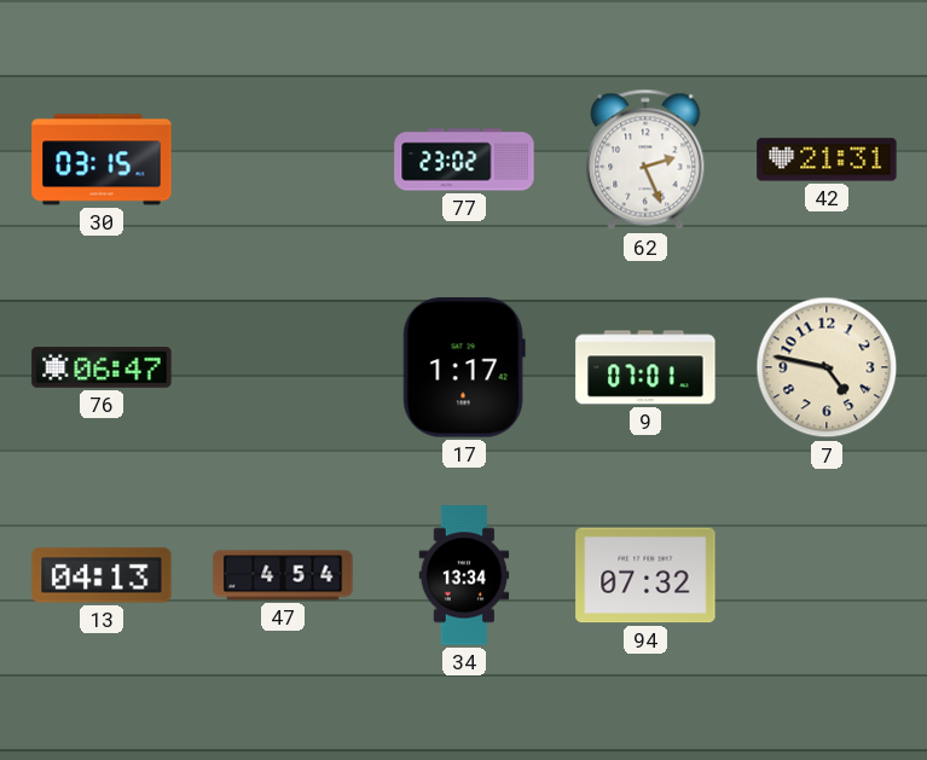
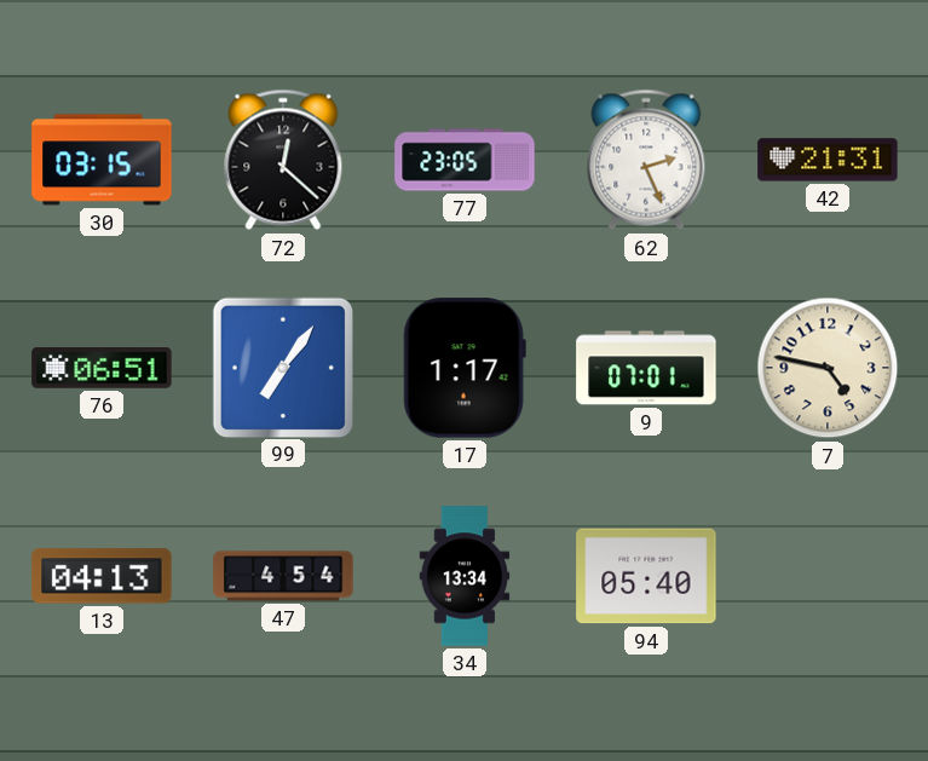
72: none -> 12:22 (283, 160)
77: 23:02 -> 23:05 (465, 160)
76: 06:47 -> 06:51 (102, 369)
99: none -> 7:06 (282, 367)
94: 07:32 -> 05:40 (646, 576)
